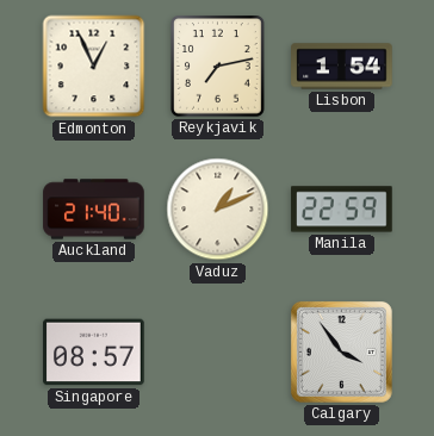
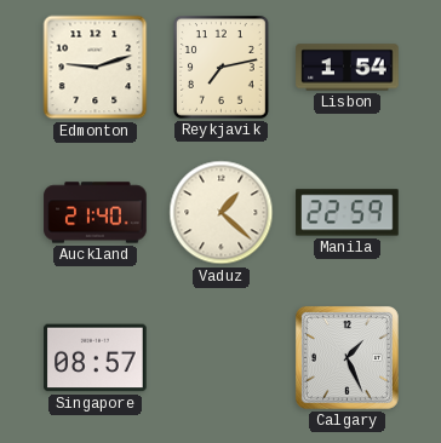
Edmonton: 12:56 -> 9:12 (96, 68)
Vaduz: 1:11 -> 1:22 (222, 213)
Calgary: 3:54 -> 1:26 (346, 357)
